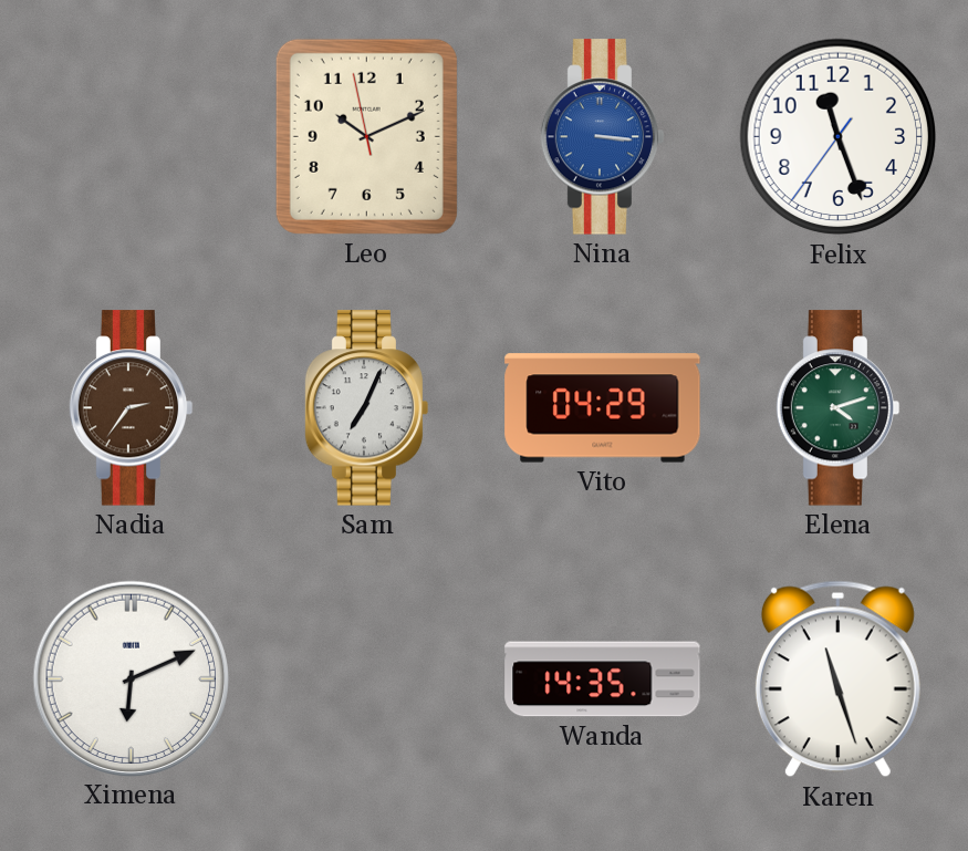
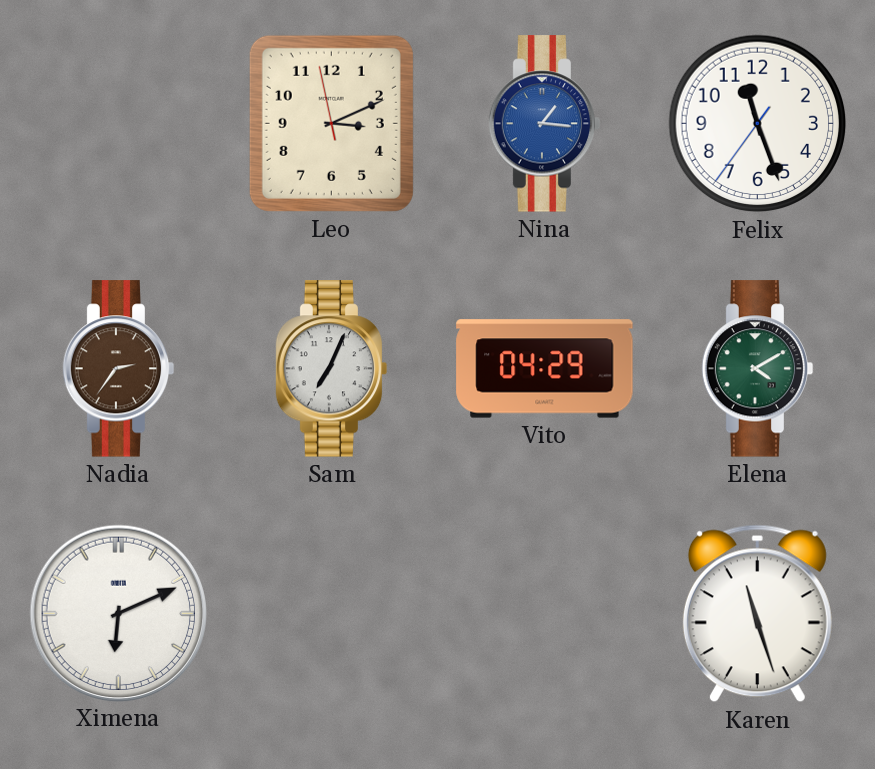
Leo: 10:10 -> 3:10 (331, 123)
Nina: 3:16 -> 1:16 (545, 124)
Elena: 4:12 -> 4:10 (758, 369)
Wanda: 14:35 -> none (603, 679)
